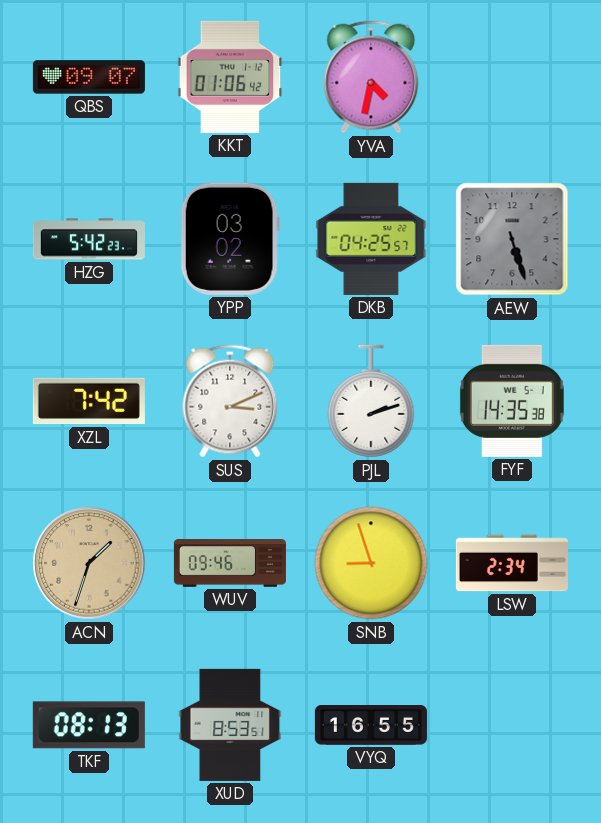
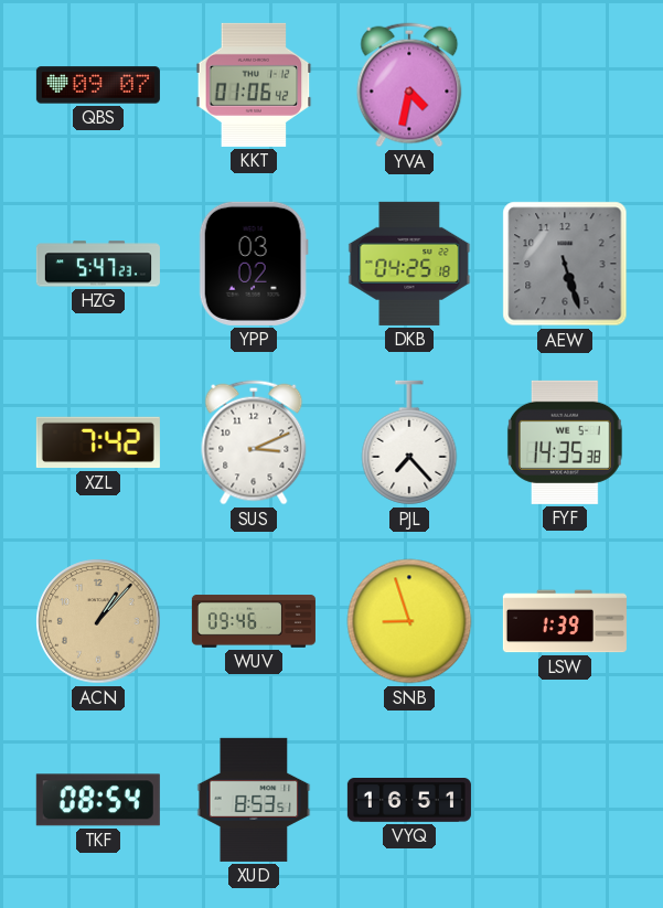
HZG: 5:42 -> 5:47 (98, 264)
DKB: 04:25:57 -> 04:25:18 (409, 264)
PJL: 2:12 -> 7:23 (409, 442)
ACN: 1:33 -> 1:07 (98, 621)
LSW: 2:34 -> 1:39 (565, 621)
TKF: 08:13 -> 08:54 (98, 800)
VYQ: 16:55 -> 16:51 (409, 801)
